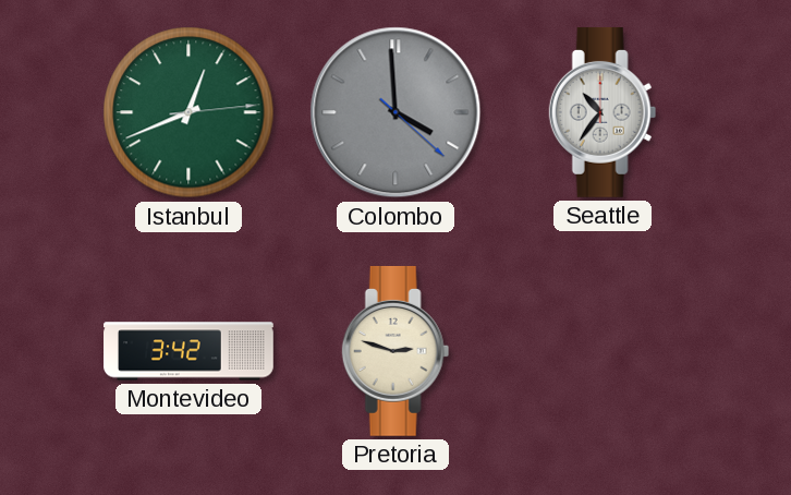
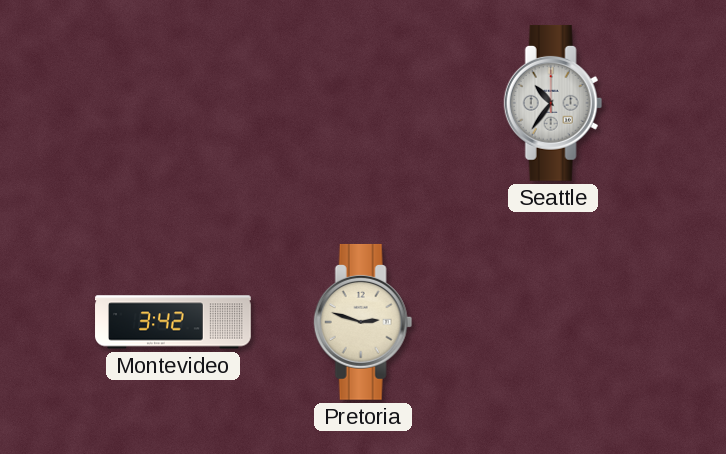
Istanbul: 12:41 -> none (188, 112)
Colombo: 3:59 -> none (395, 112)
